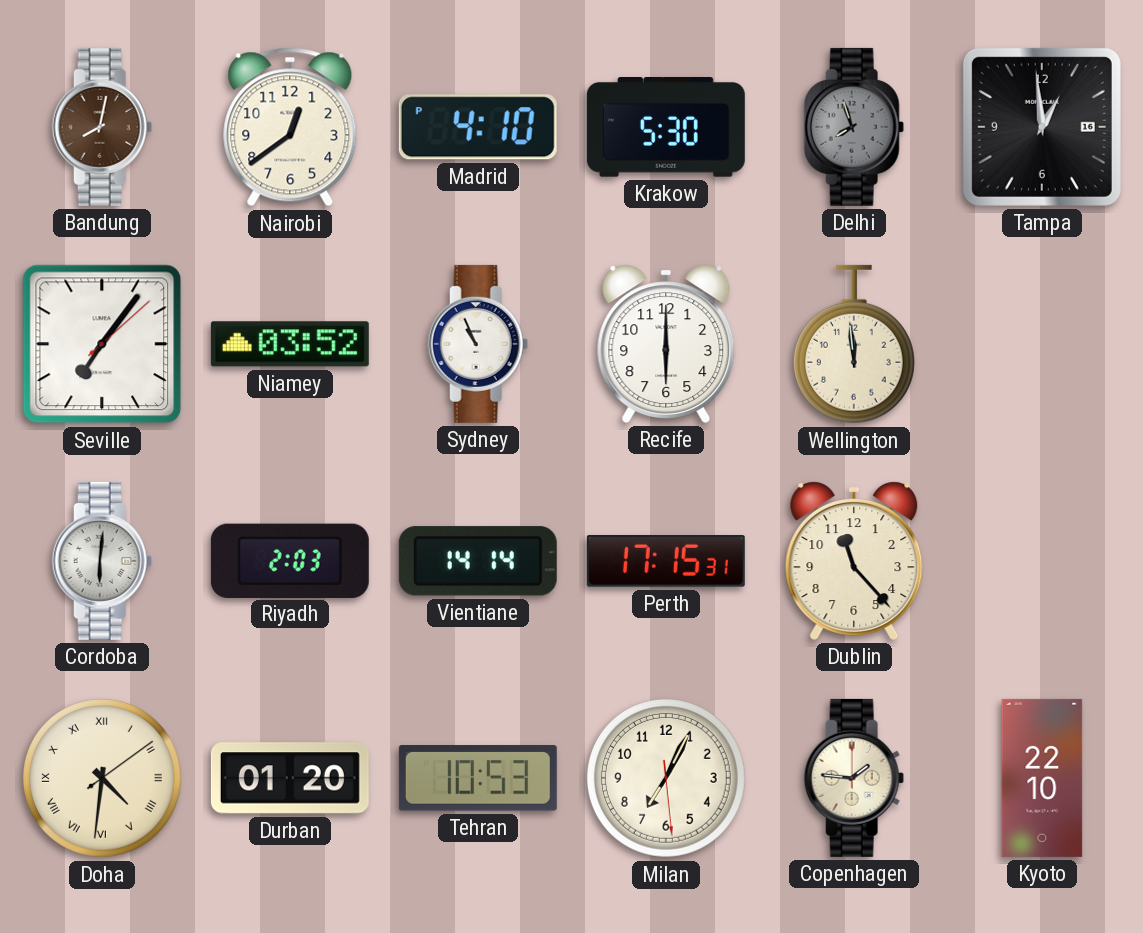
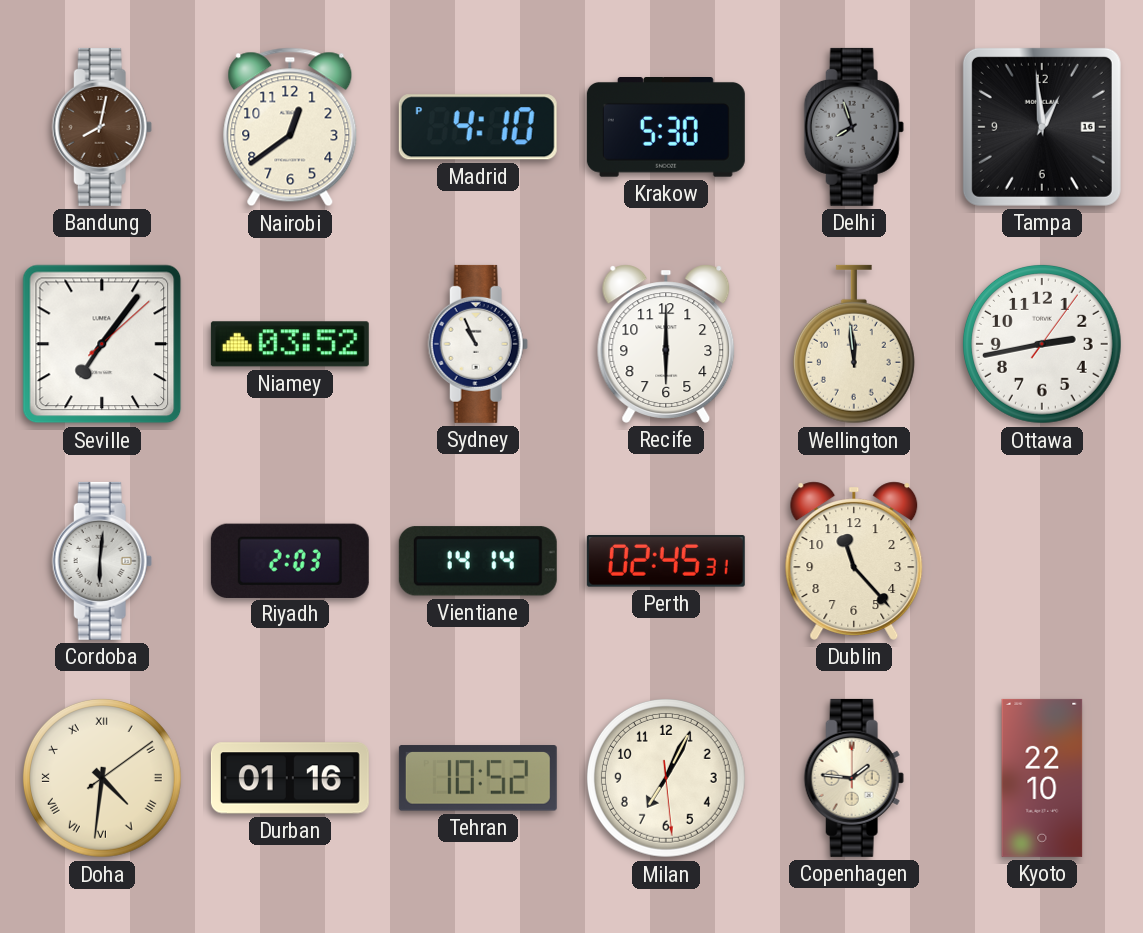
Ottawa: none -> 2:43 (1042, 344)
Perth: 17:15 -> 02:45 (666, 562)
Durban: 01:20 -> 01:16 (290, 778)
Tehran: 10:53 -> 10:52 (478, 778)
